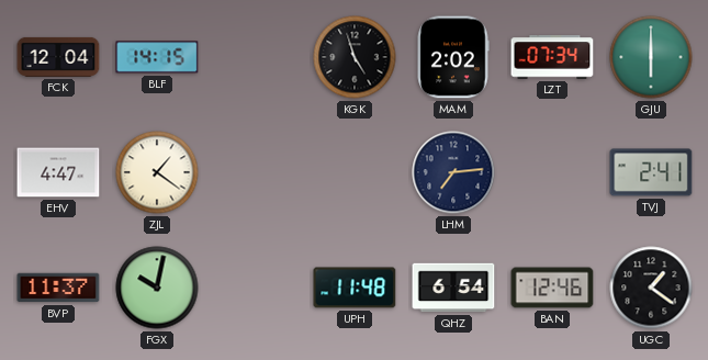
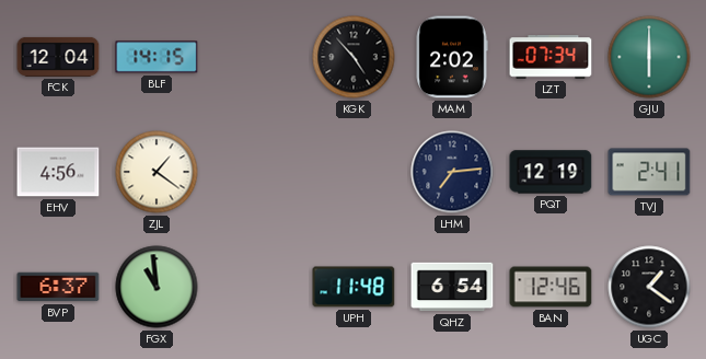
KGK: 4:57 -> 4:53 (354, 57)
EHV: 4:47 -> 4:56 (58, 172)
PQT: none -> 12:19 (551, 172)
BVP: 11:37 -> 6:37 (58, 287)
FGX: 10:02 -> 10:59 (157, 287)
